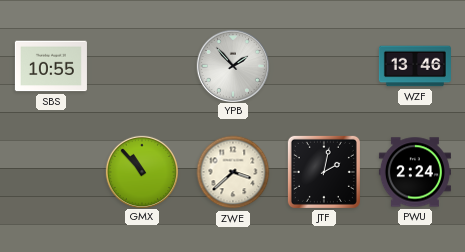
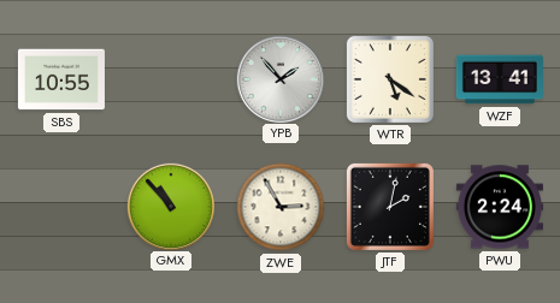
WTR: none -> 5:21 (390, 79)
WZF: 13:46 -> 13:41 (500, 79)
ZWE: 3:38 -> 2:55 (281, 207)
